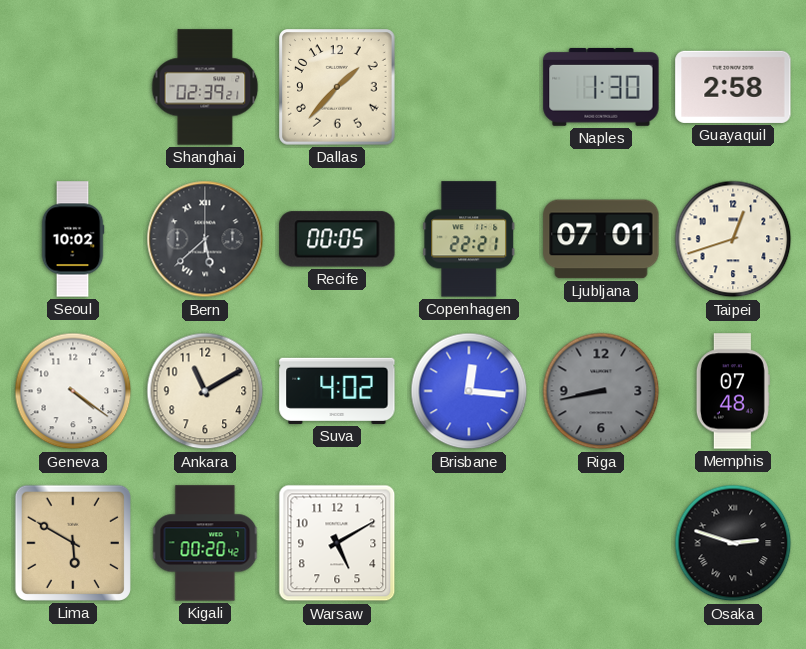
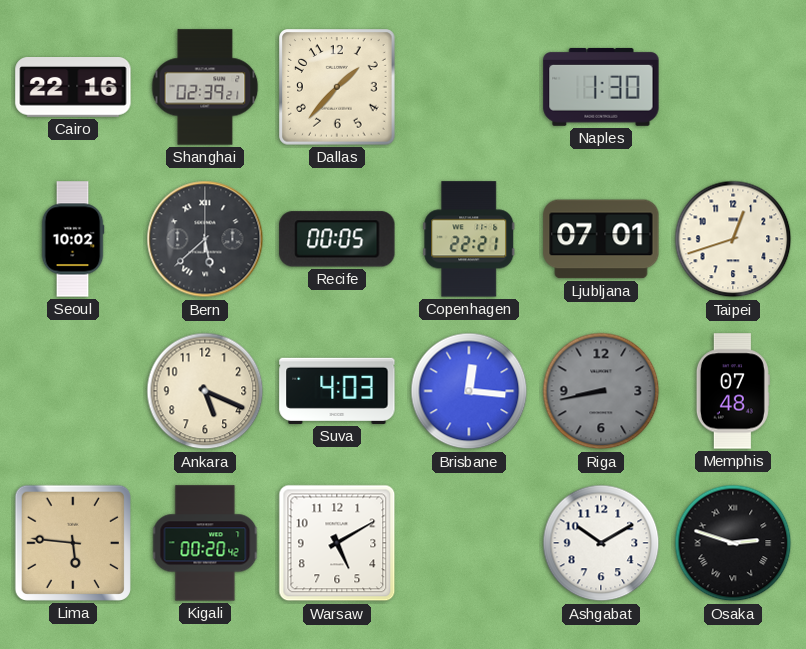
Cairo: none -> 22:16 (73, 87)
Guayaquil: 2:58 -> none (733, 87)
Geneva: 4:21 -> none (73, 391)
Ankara: 11:10 -> 5:19 (205, 391)
Suva: 4:02 -> 4:03 (337, 391)
Lima: 5:50 -> 5:46 (73, 543)
Ashgabat: none -> 10:10 (601, 543)
